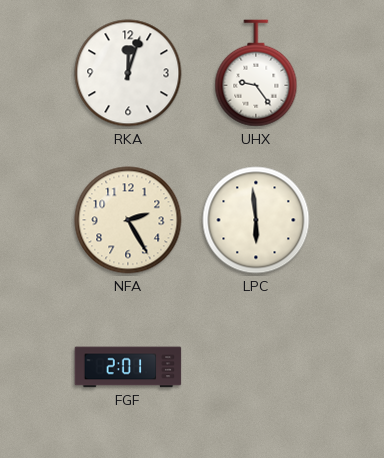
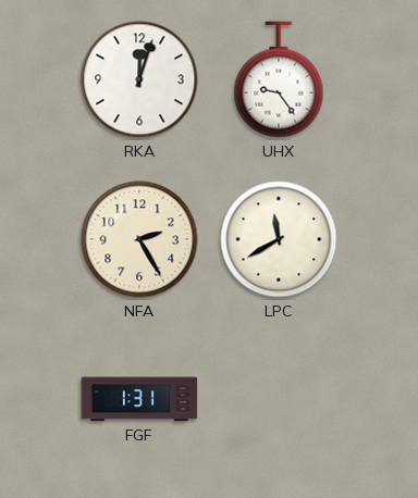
LPC: 5:59 -> 11:40 (279, 239)
FGF: 2:01 -> 1:31 (139, 399)
